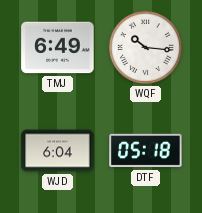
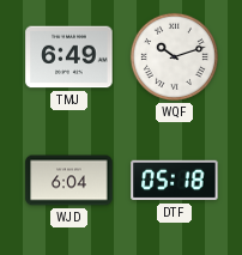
WQF: 10:16 -> 10:12 (174, 56)
